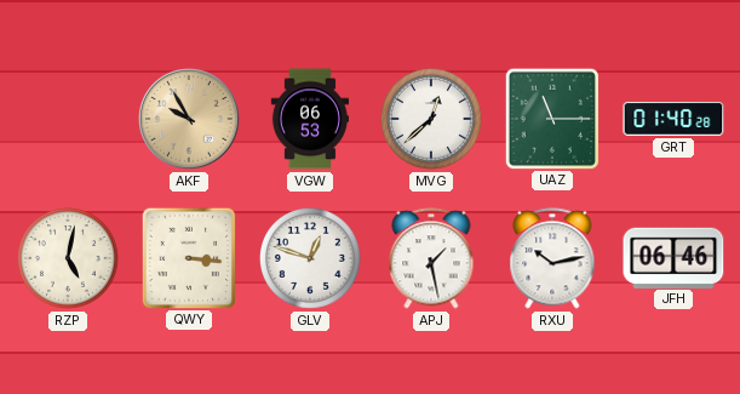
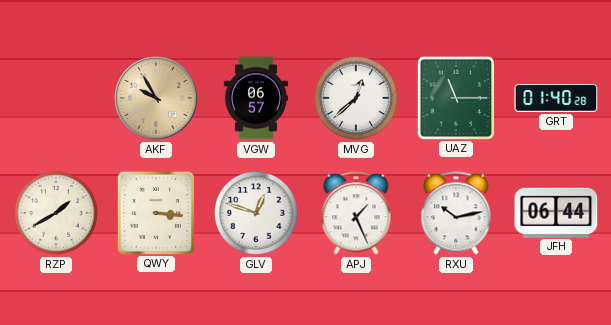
VGW: 06:53 -> 06:57 (255, 98)
RZP: 5:02 -> 1:40 (57, 214)
APJ: 1:28 -> 1:26 (356, 213)
JFH: 06:46 -> 06:44 (556, 212)
